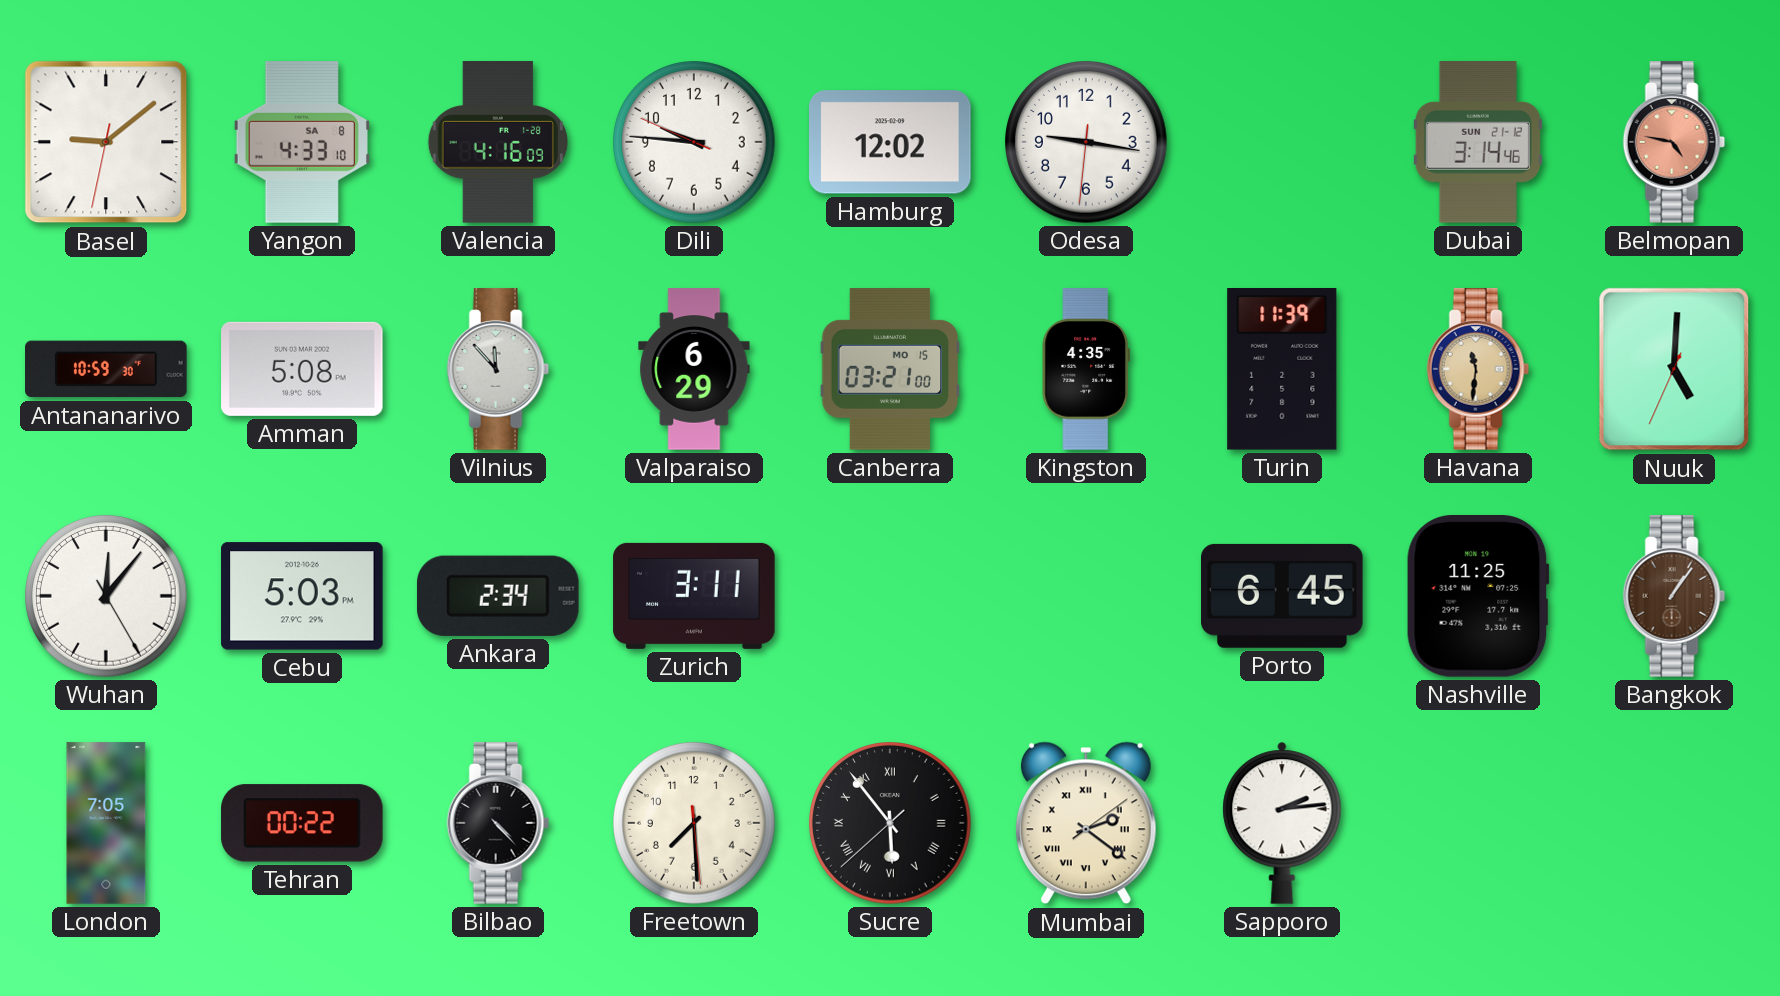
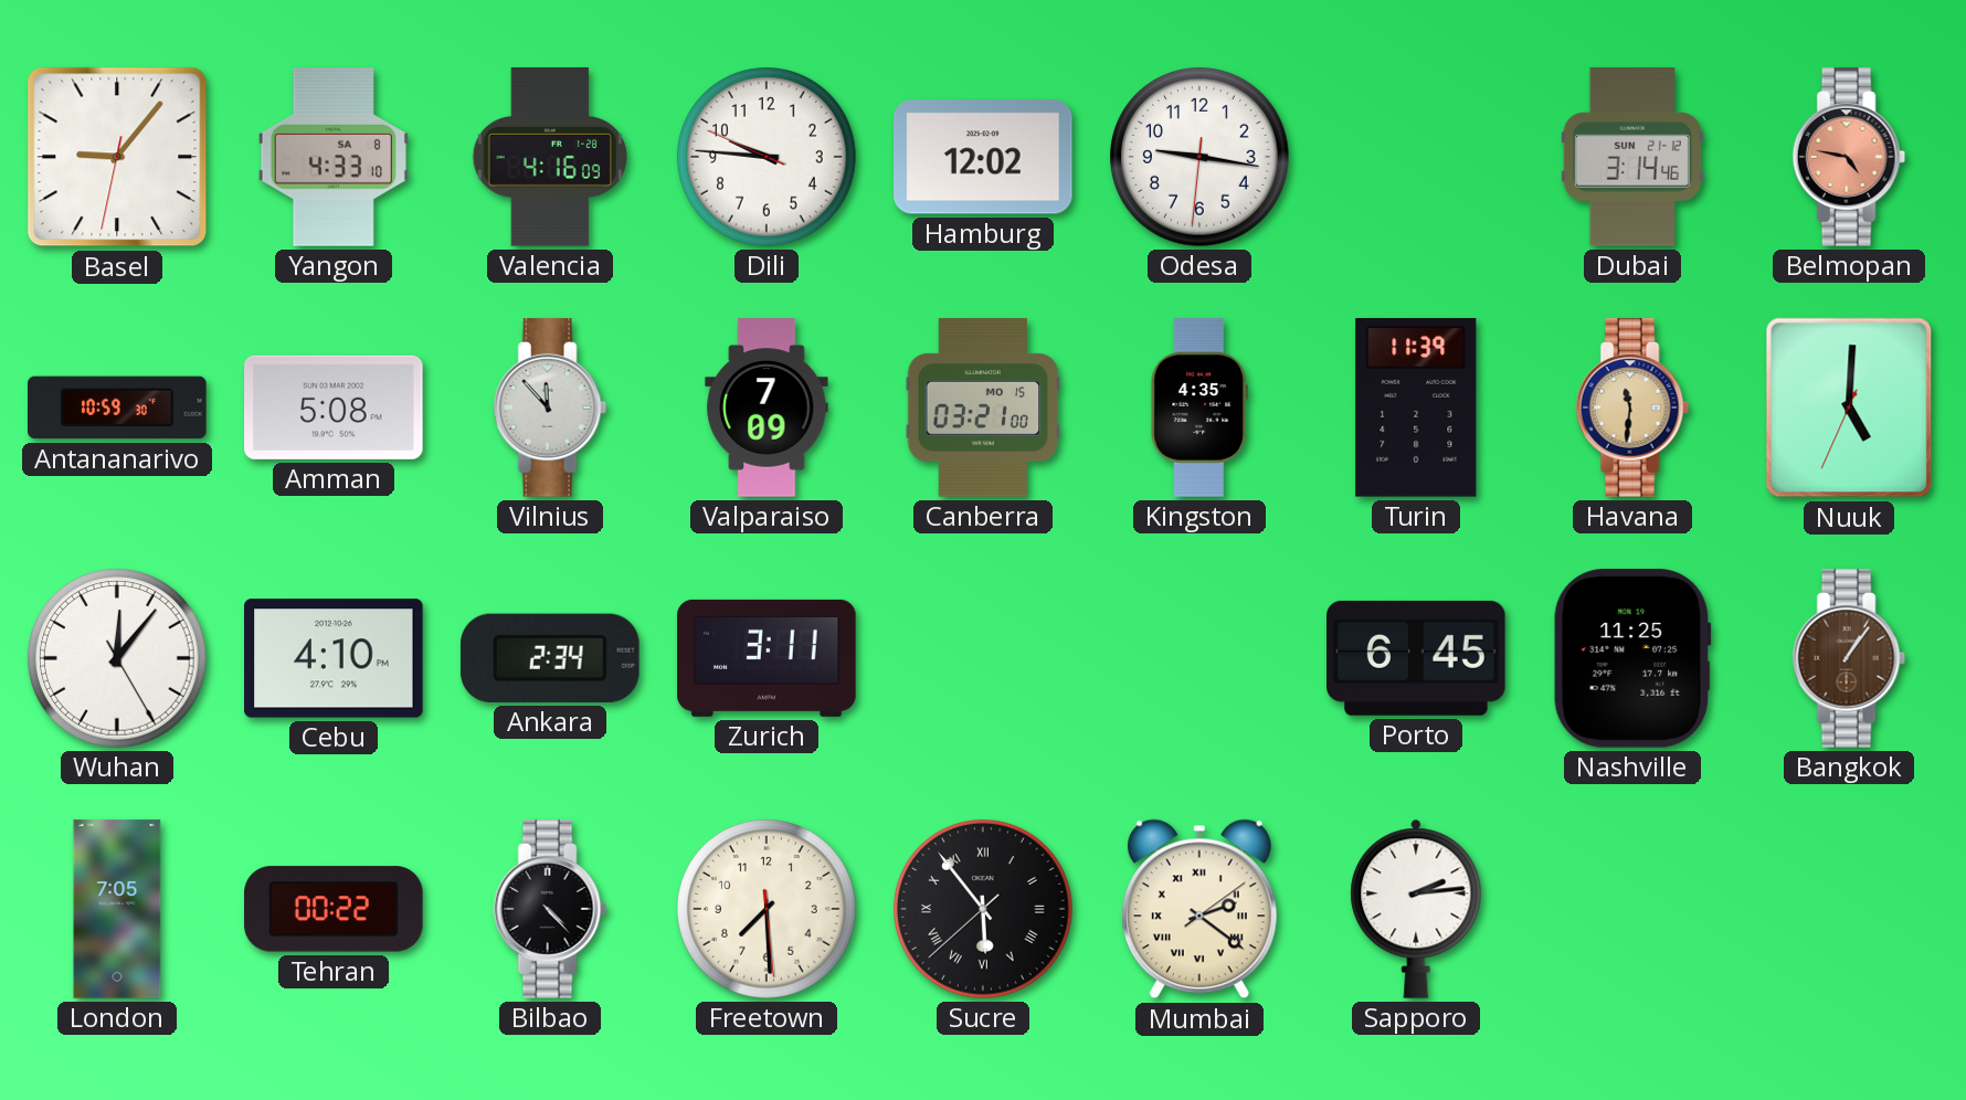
Basel: 9:08 -> 9:06 (117, 157)
Valparaiso: 6:29 -> 7:09 (767, 408)
Cebu: 5:03 -> 4:10 (334, 658)
